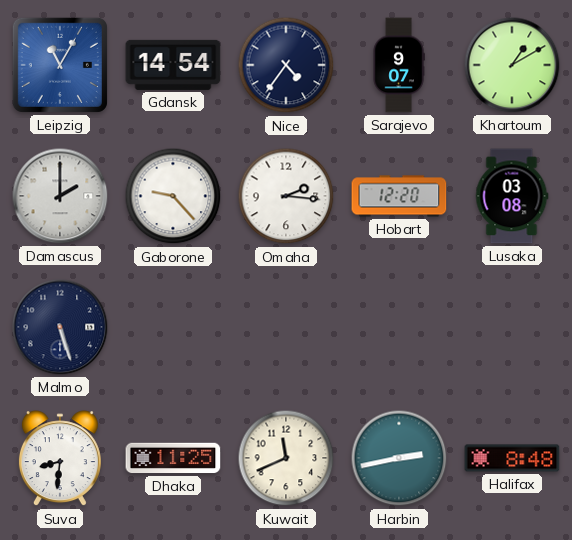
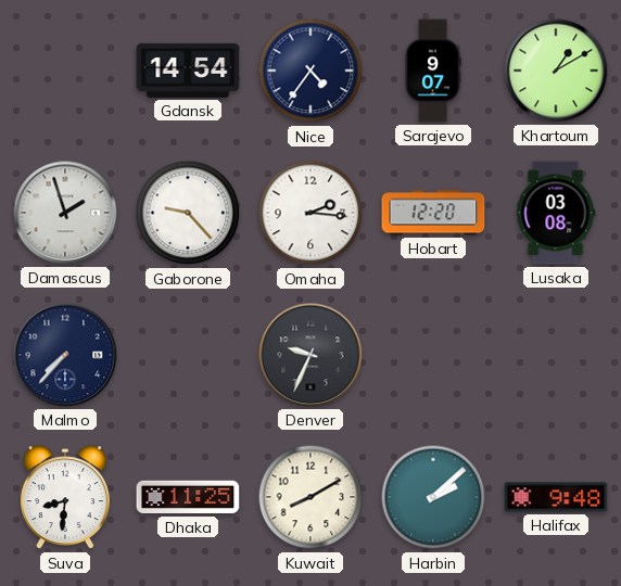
Leipzig: 11:05 -> none (60, 65)
Damascus: 2:00 -> 1:57 (65, 213)
Malmo: 5:27 -> 7:37 (65, 355)
Denver: none -> 9:34 (310, 355)
Kuwait: 11:41 -> 8:10 (310, 497)
Harbin: 2:43 -> 2:08 (433, 497)
Halifax: 8:48 -> 9:48 (556, 497)
